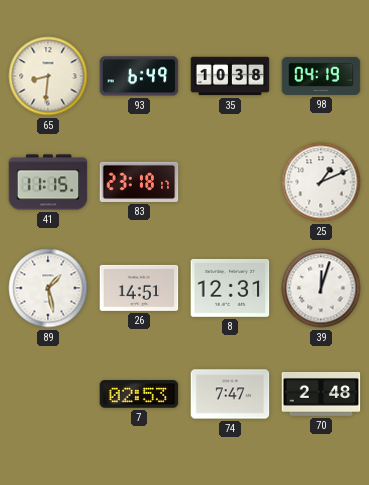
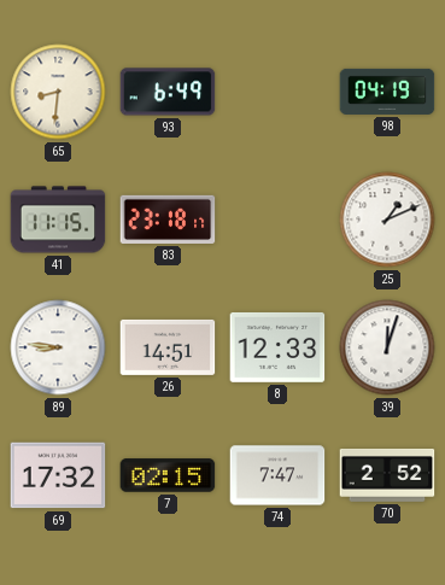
35: 10:38 -> none (230, 76)
89: 1:28 -> 8:46 (58, 347)
8: 12:31 -> 12:33 (277, 347)
69: none -> 17:32 (58, 475)
7: 02:53 -> 02:15 (168, 475)
70: 2:48 -> 2:52 (387, 476)
